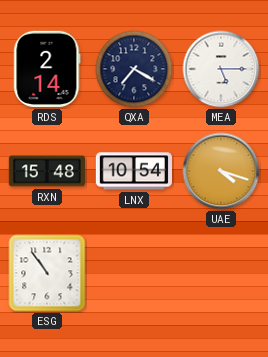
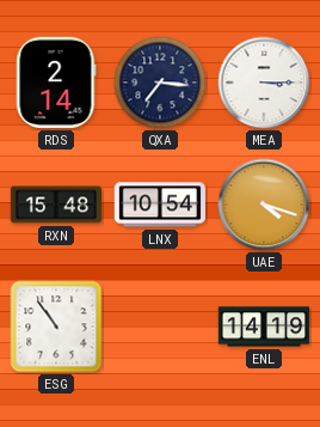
QXA: 7:20 -> 7:16 (160, 83)
MEA: 5:15 -> 3:15 (264, 83)
ENL: none -> 14:19 (264, 327)
